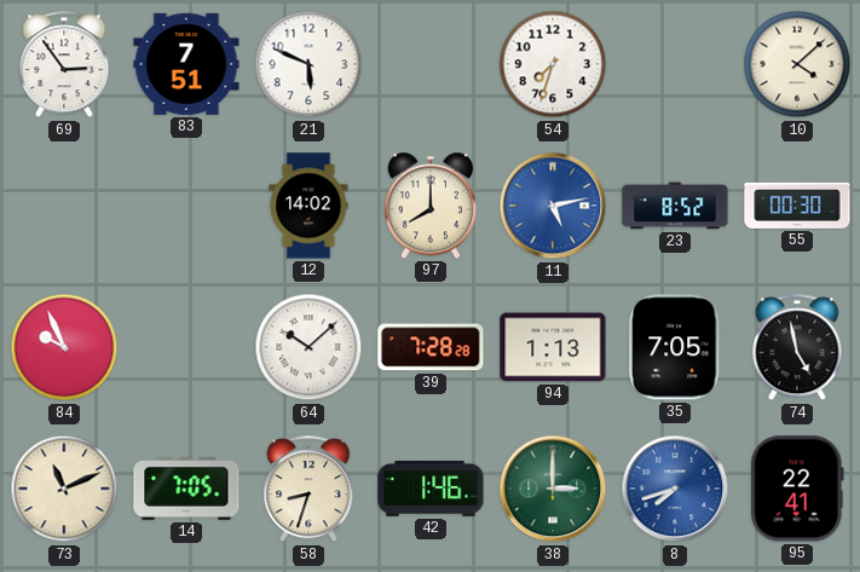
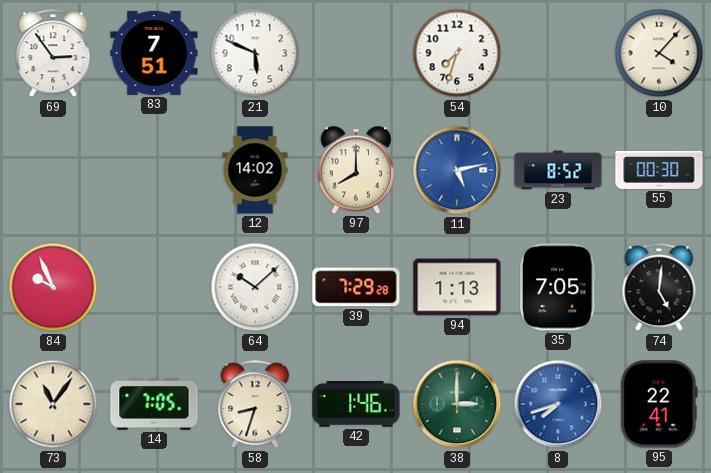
10: 4:08 -> 4:07 (659, 53)
39: 7:28 -> 7:29 (356, 287)
74: 4:58 -> 5:01 (659, 288)
73: 11:11 -> 11:06 (53, 404)
